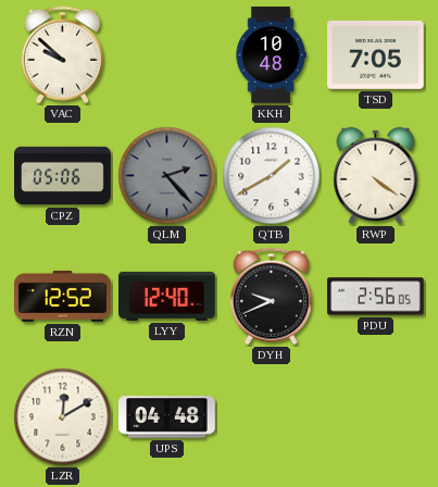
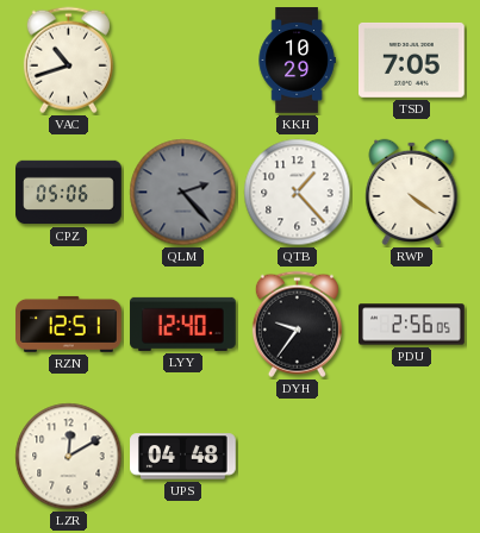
VAC: 9:52 -> 10:42 (68, 61)
KKH: 10:48 -> 10:29 (297, 61)
QTB: 1:40 -> 1:23 (298, 193)
RZN: 12:52 -> 12:51 (69, 324)
DYH: 9:41 -> 9:36 (297, 325)
